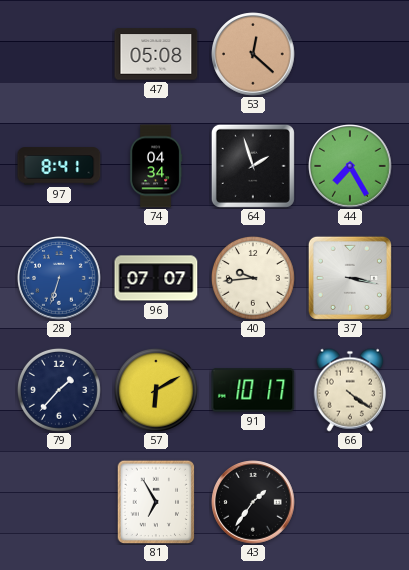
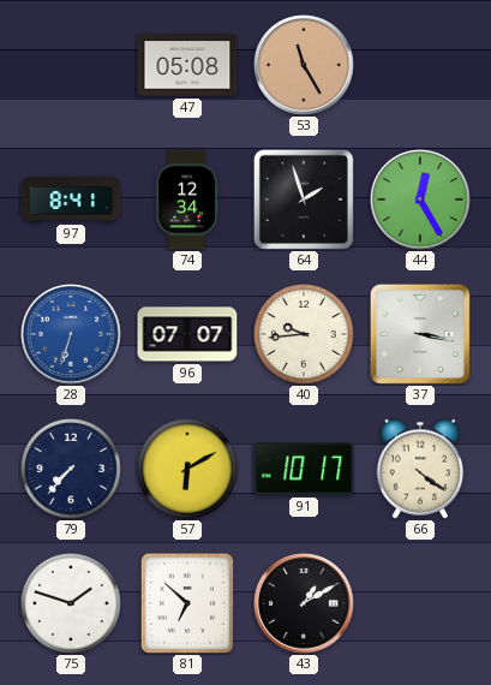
53: 12:22 -> 11:25 (304, 65)
74: 04:34 -> 12:34 (187, 199)
44: 7:25 -> 12:25 (420, 199)
79: 1:37 -> 7:37 (71, 469)
75: none -> 1:48 (71, 603)
81: 6:55 -> 6:52 (187, 603)
43: 1:36 -> 1:10 (304, 603)
